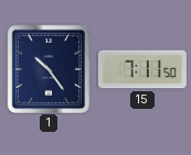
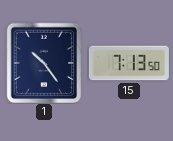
15: 7:11 -> 7:13 (129, 63)
